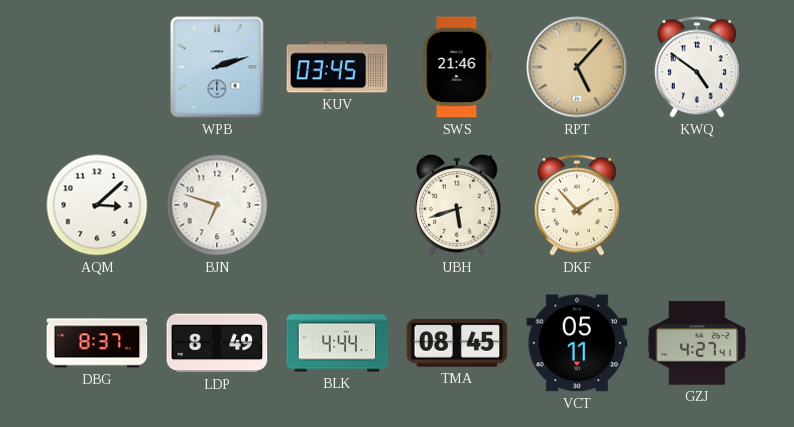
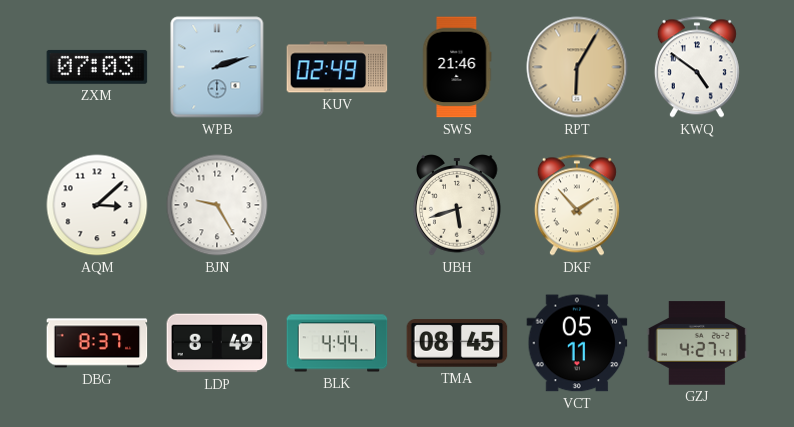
ZXM: none -> 07:03 (97, 67)
KUV: 03:45 -> 02:49 (337, 67)
RPT: 5:07 -> 6:05 (577, 67)
BJN: 6:48 -> 9:25 (217, 205)
